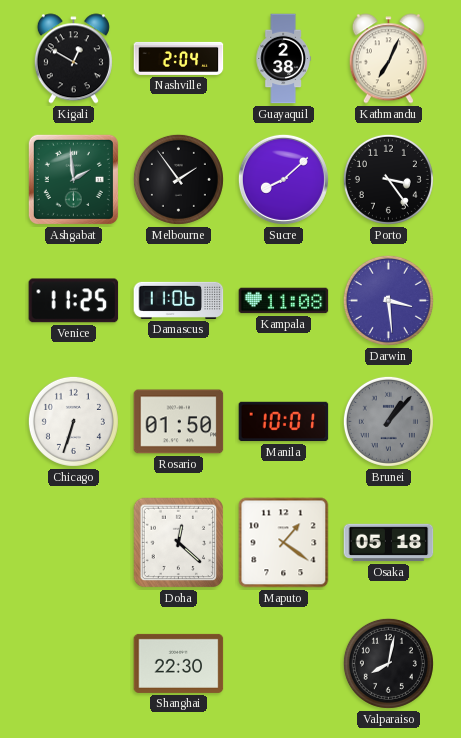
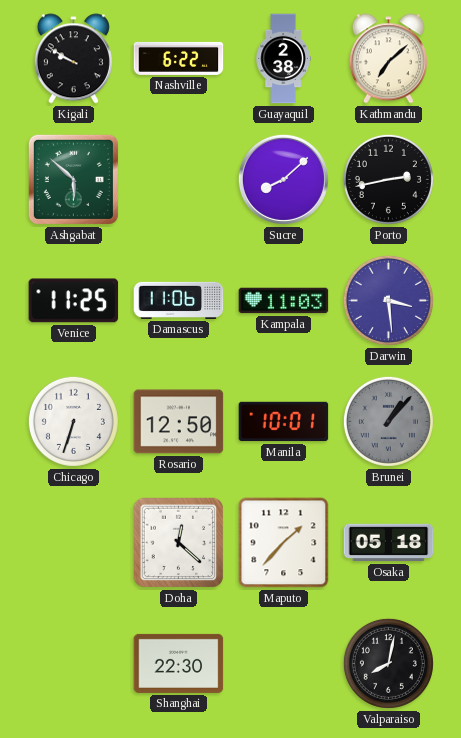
Kigali: 12:50 -> 9:50 (73, 59)
Nashville: 2:04 -> 6:22 (179, 58)
Kathmandu: 7:04 -> 7:08 (388, 59)
Ashgabat: 1:59 -> 5:52 (73, 179)
Melbourne: 1:54 -> none (178, 179)
Porto: 3:24 -> 2:43 (388, 179)
Kampala: 11:08 -> 11:03 (284, 301)
Rosario: 01:50 -> 12:50 (179, 422)
Maputo: 1:21 -> 1:37 (284, 543)
